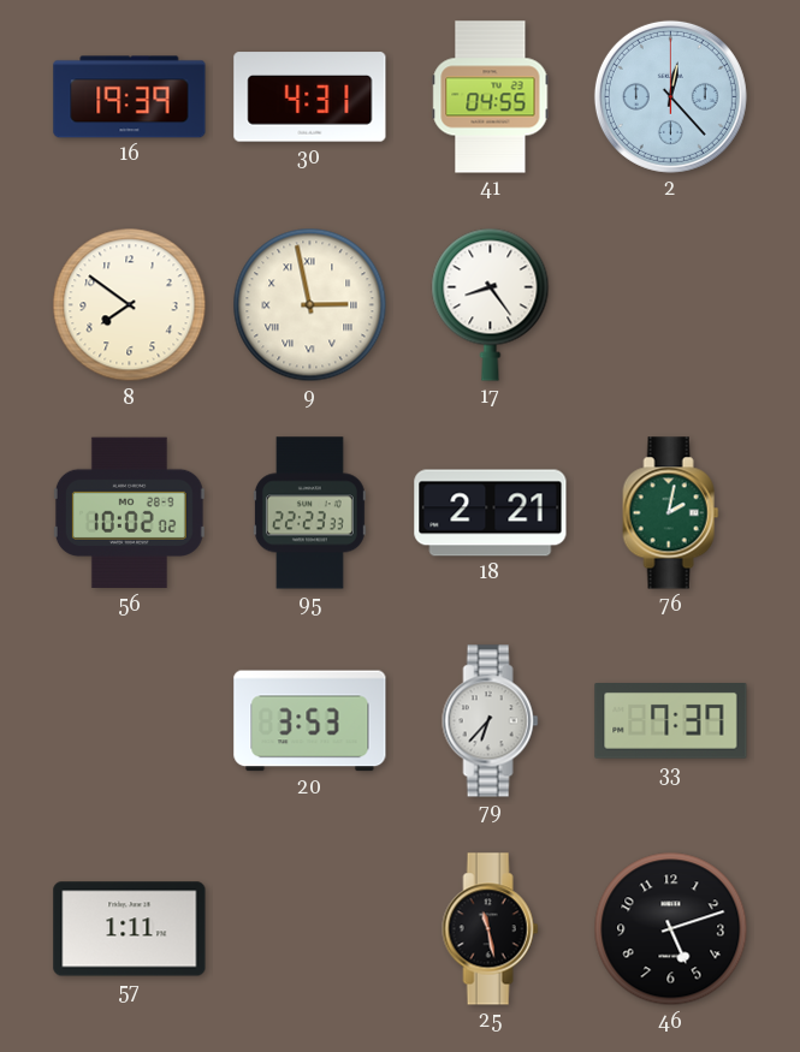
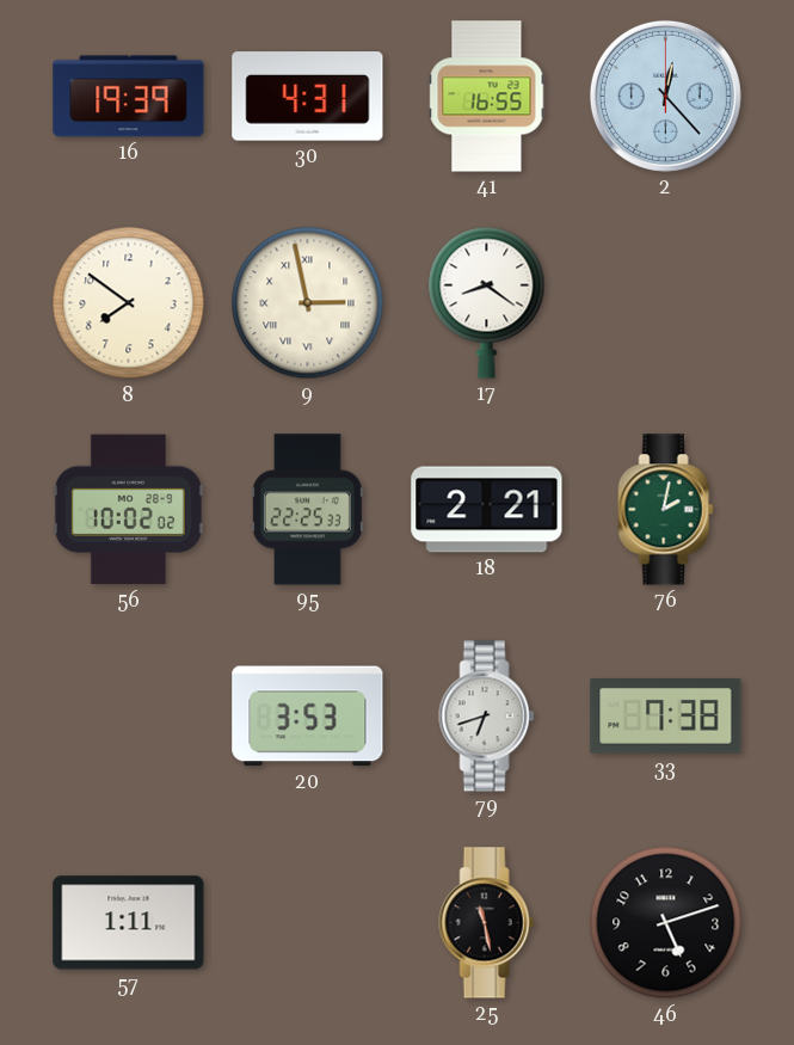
41: 04:55 -> 16:55 (487, 97)
17: 8:24 -> 8:21 (487, 302)
95: 22:23 -> 22:25 (307, 510)
79: 6:37 -> 6:42 (487, 717)
33: 7:37 -> 7:38 (666, 717)
